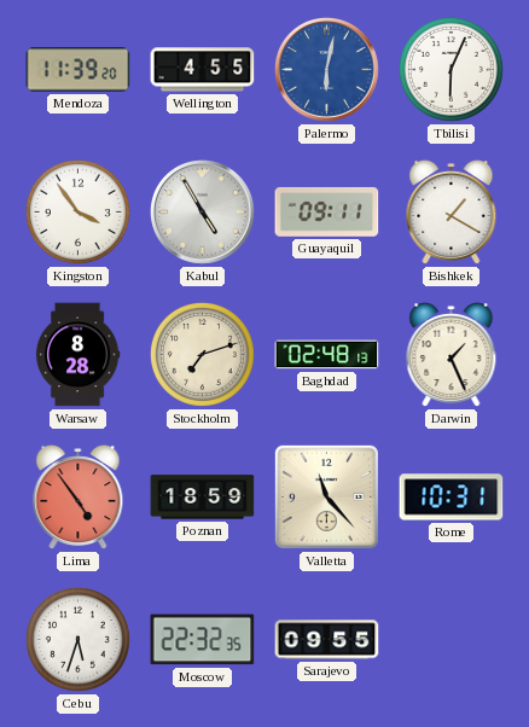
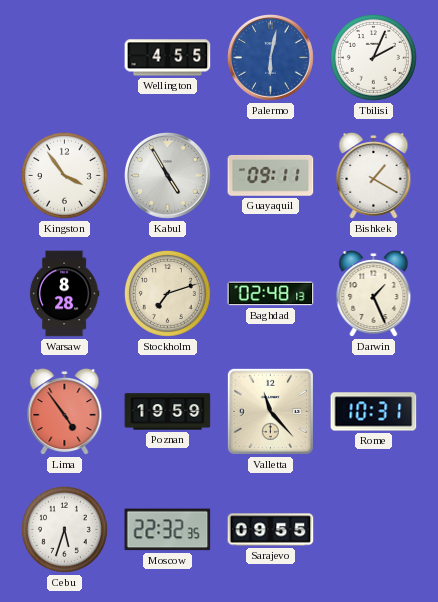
Mendoza: 11:39 -> none (79, 70)
Tbilisi: 6:04 -> 2:04 (373, 57)
Poznan: 18:59 -> 19:59 (168, 412)
